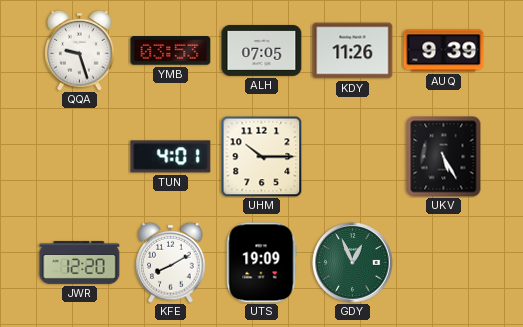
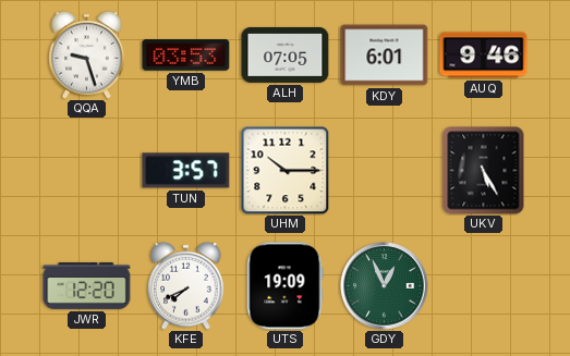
KDY: 11:26 -> 6:01 (385, 56)
AUQ: 9:39 -> 9:46 (484, 56)
TUN: 4:01 -> 3:57 (186, 171)
KFE: 8:10 -> 7:41 (186, 285)
